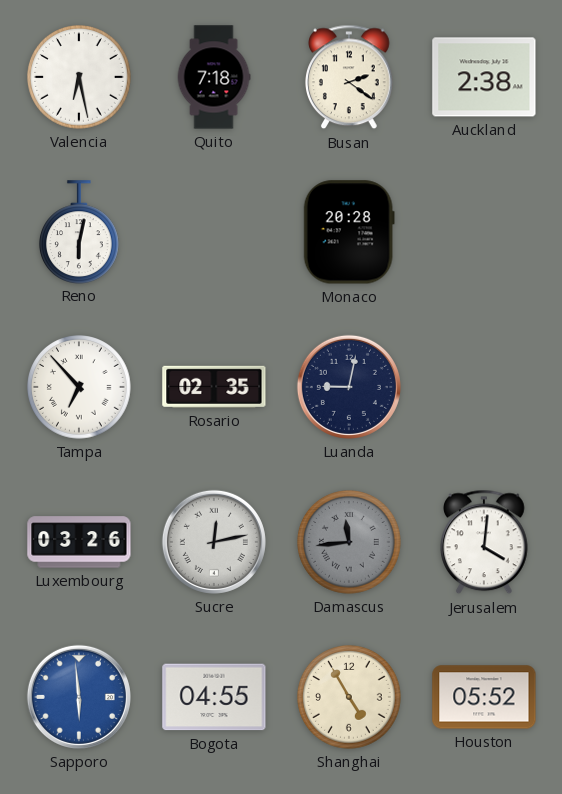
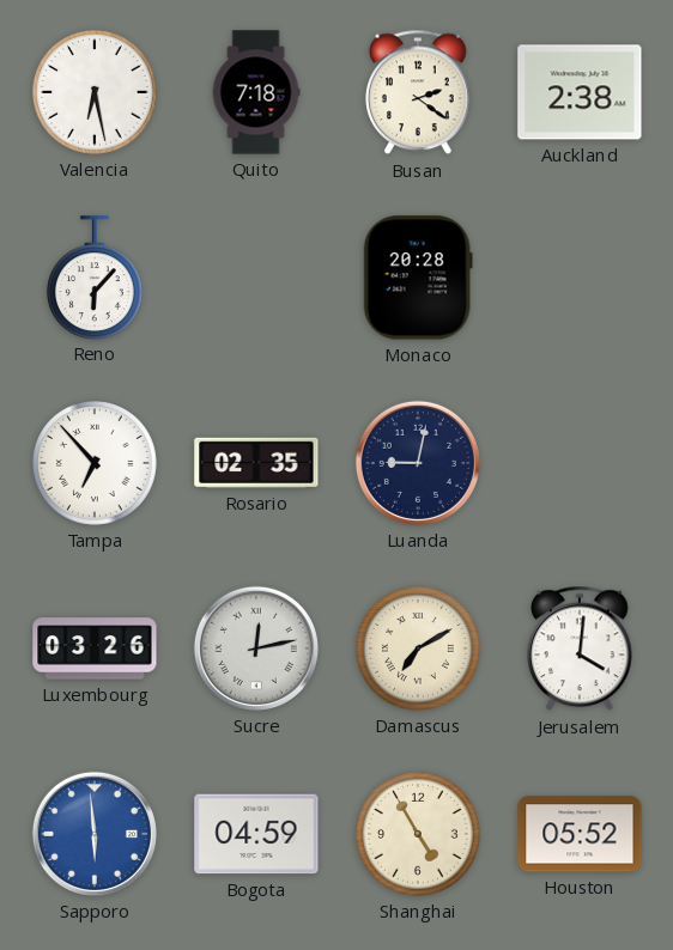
Reno: 6:02 -> 6:07 (95, 278)
Damascus: 11:44 -> 7:10 (419, 650)
Damascus dial: grey -> cream (419, 650)
Bogota: 04:55 -> 04:59 (256, 834)
